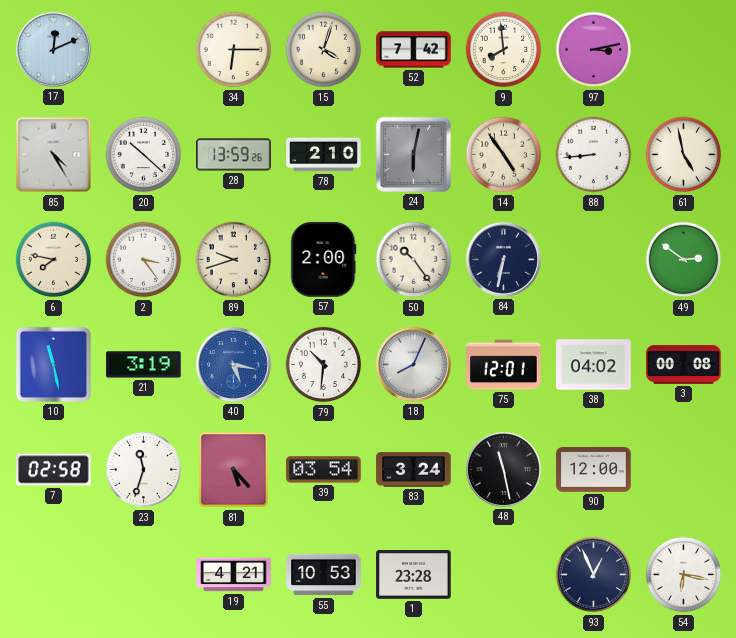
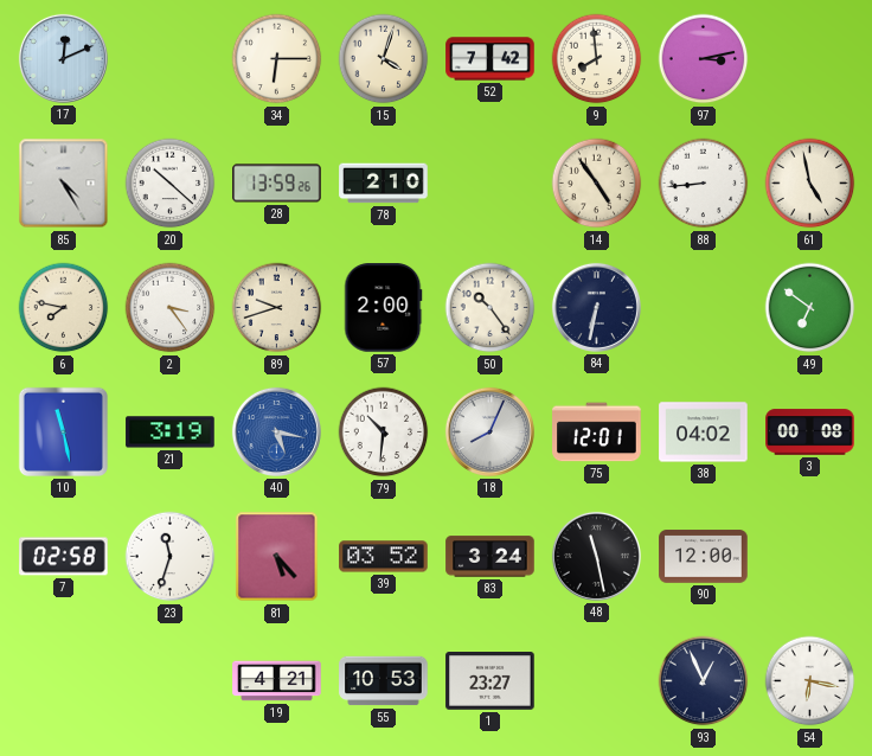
24: 6:02 -> none (413, 154)
49: 2:51 -> 6:51 (810, 308)
39: 03:54 -> 03:52 (384, 557)
1: 23:28 -> 23:27 (490, 681)
